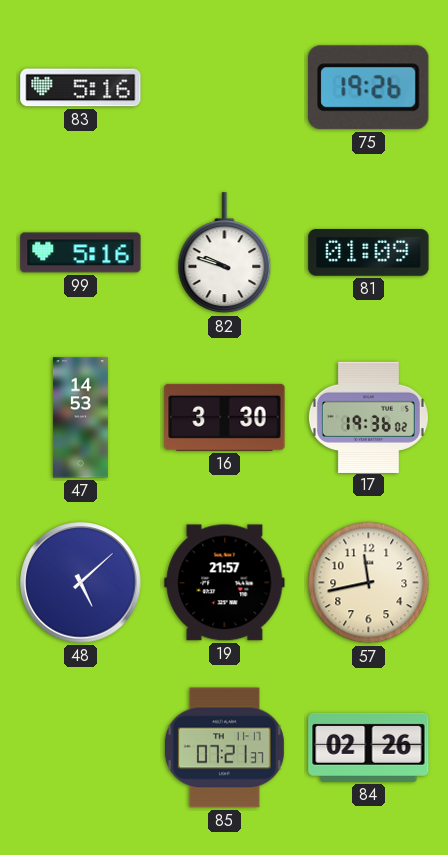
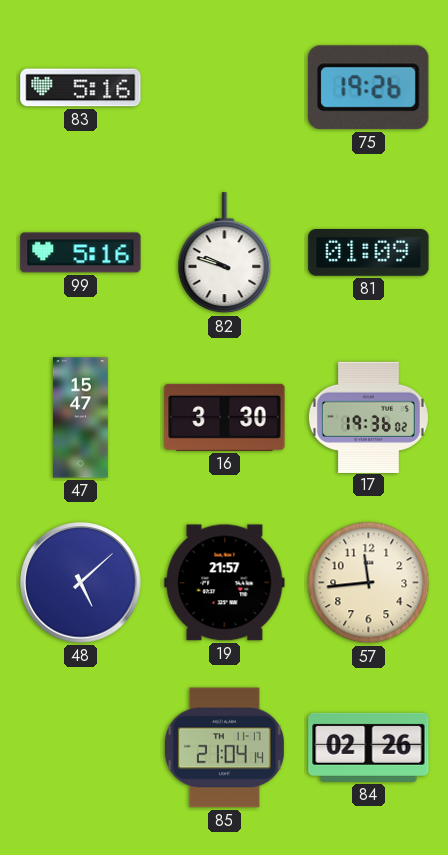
47: 14:53 -> 15:47 (80, 418)
57: 11:43 -> 11:44 (369, 583)
85: 07:21 -> 21:04 (224, 748)
